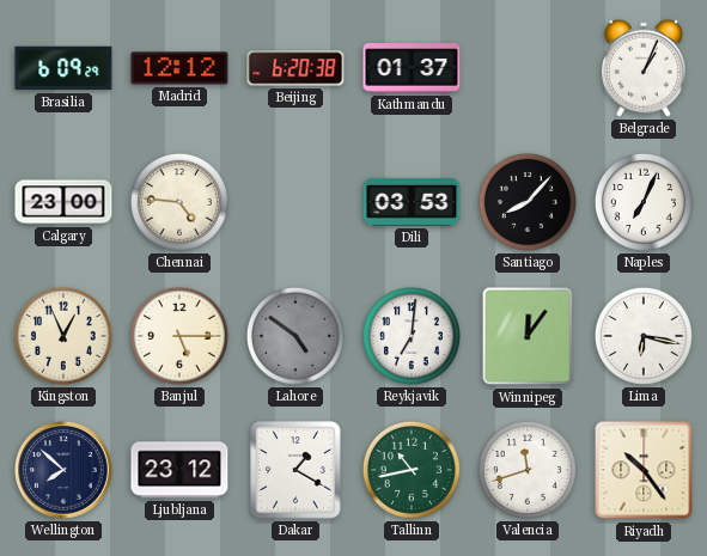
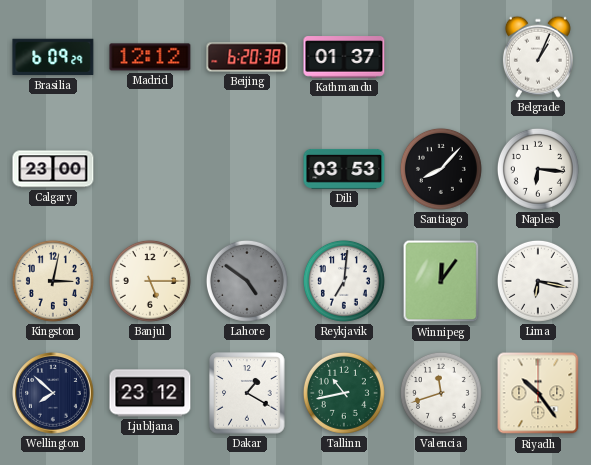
Chennai: 4:46 -> none (179, 202)
Naples: 7:04 -> 6:16 (538, 169)
Kingston: 12:56 -> 3:02 (53, 281)
